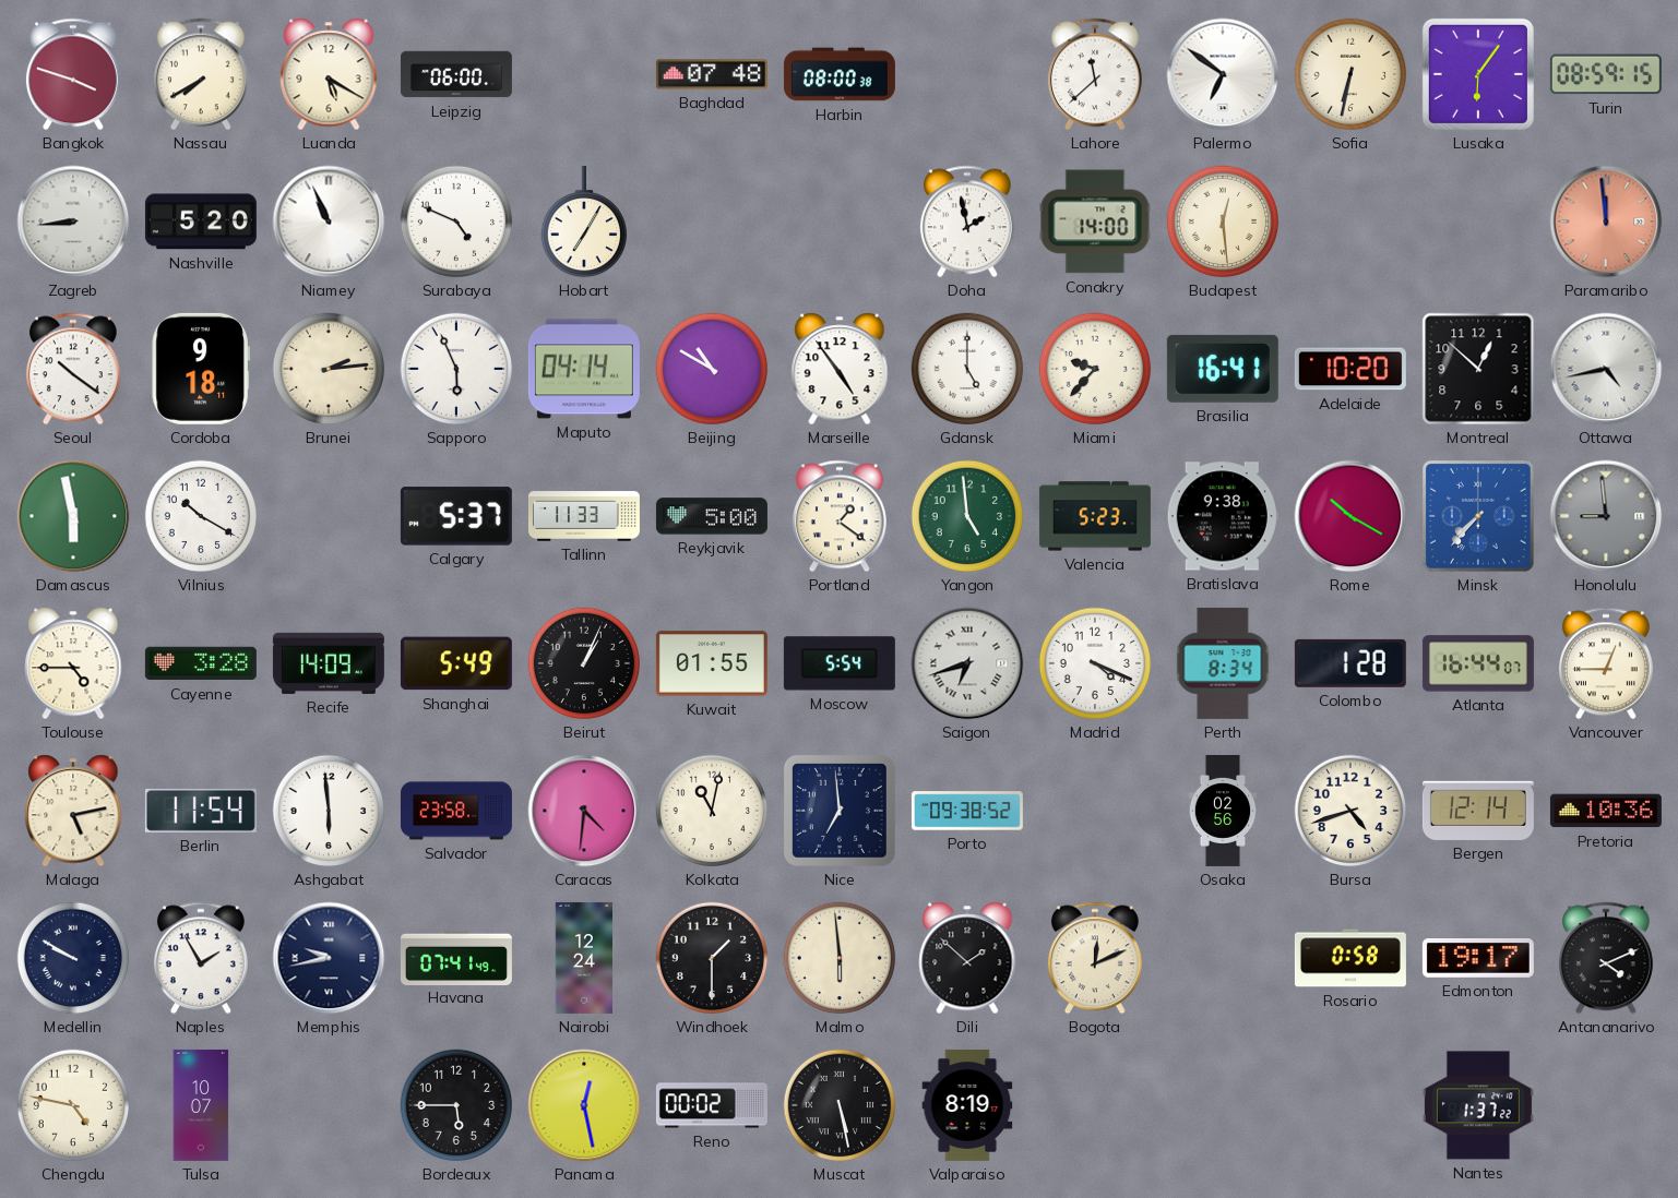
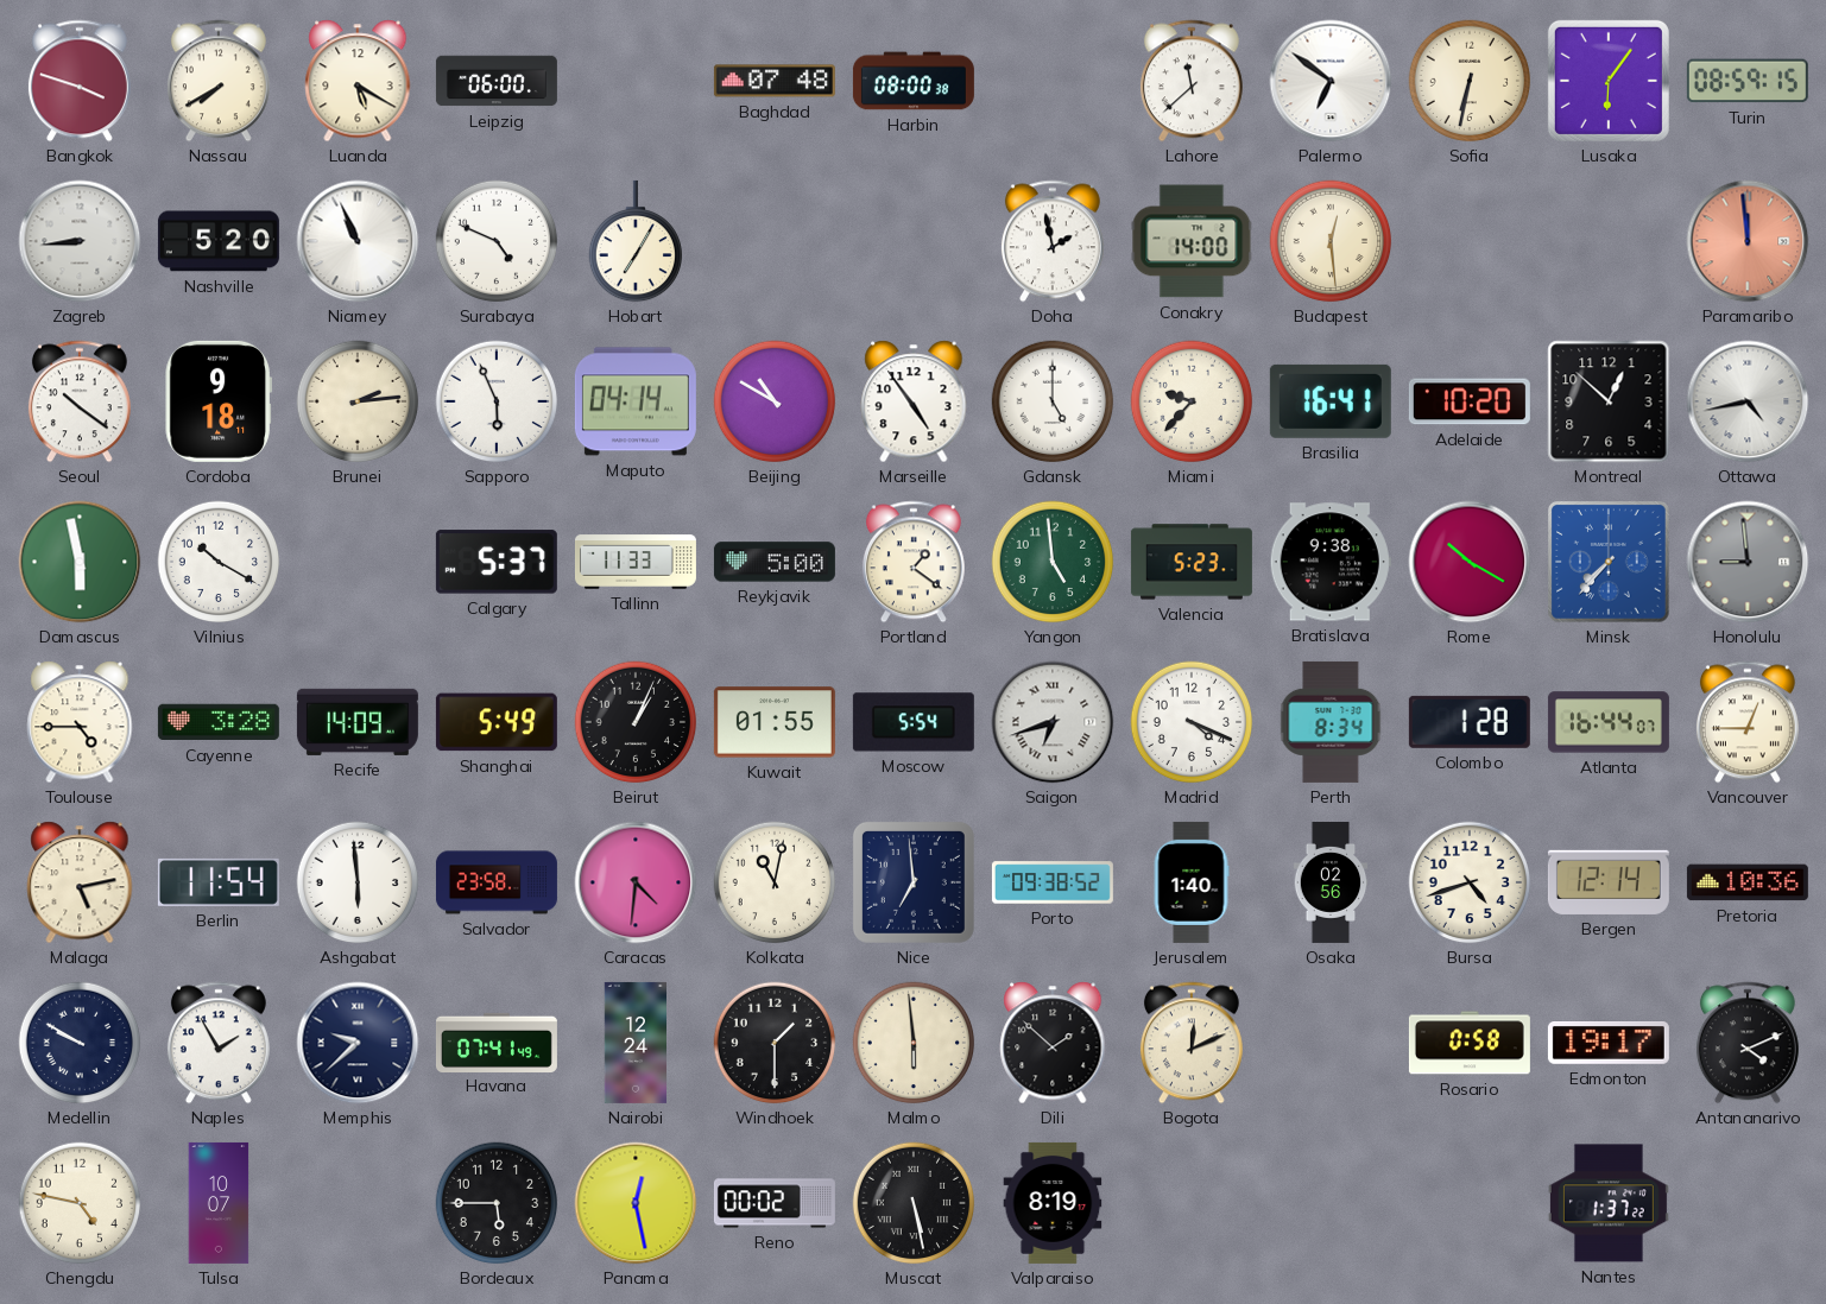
Jerusalem: none -> 1:40 (1192, 882)
Memphis: 9:43 -> 9:38 (358, 1043)
